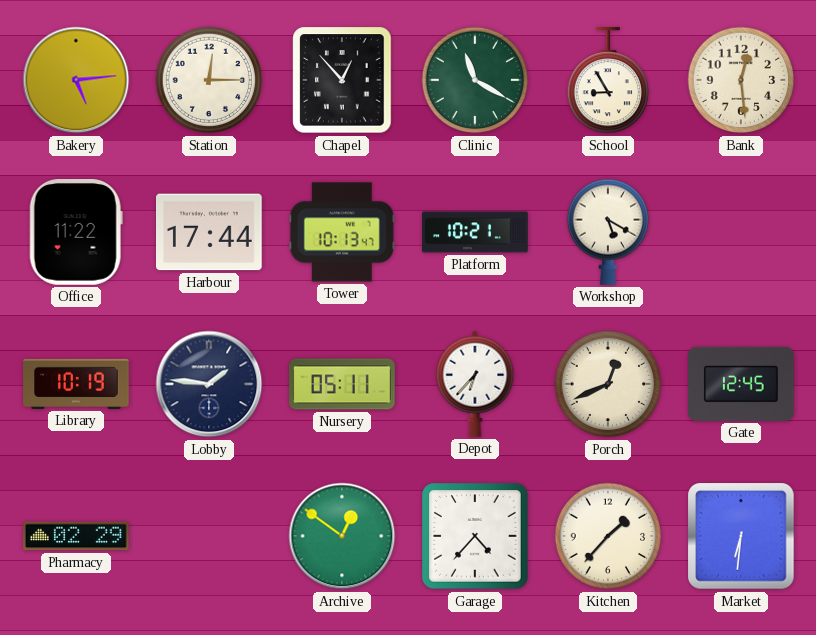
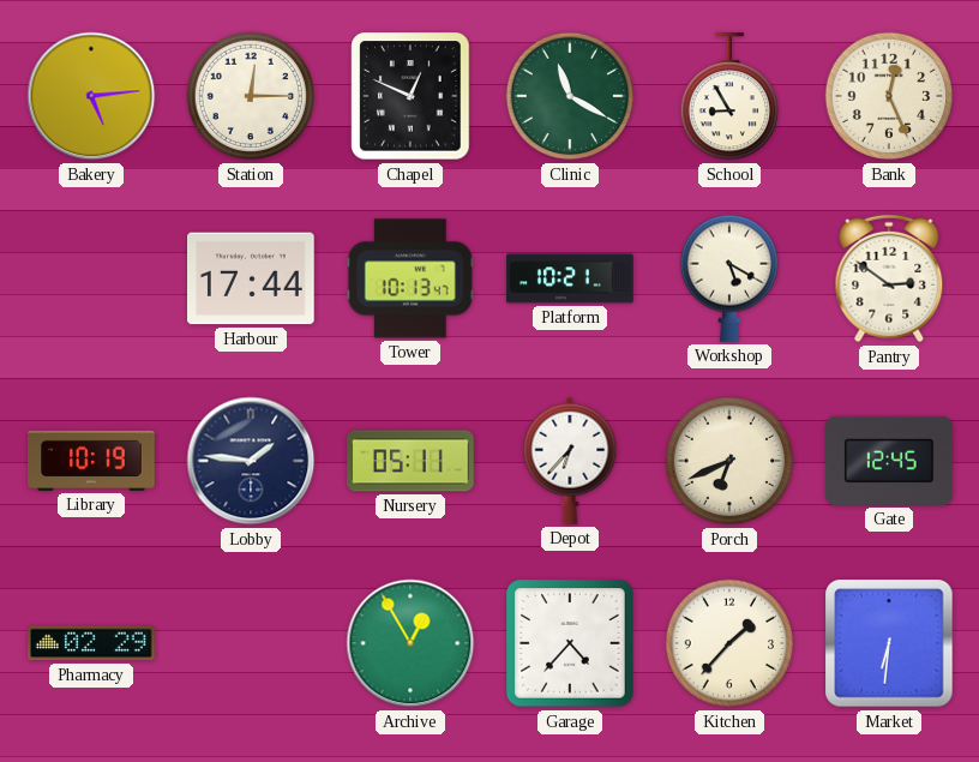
Chapel: 12:53 -> 12:49 (410, 96)
Bank: 12:29 -> 12:26 (889, 96)
Office: 11:22 -> none (76, 233)
Pantry: none -> 2:51 (889, 278)
Porch: 12:41 -> 6:41 (729, 461)
Archive: 12:51 -> 12:55 (410, 643)
